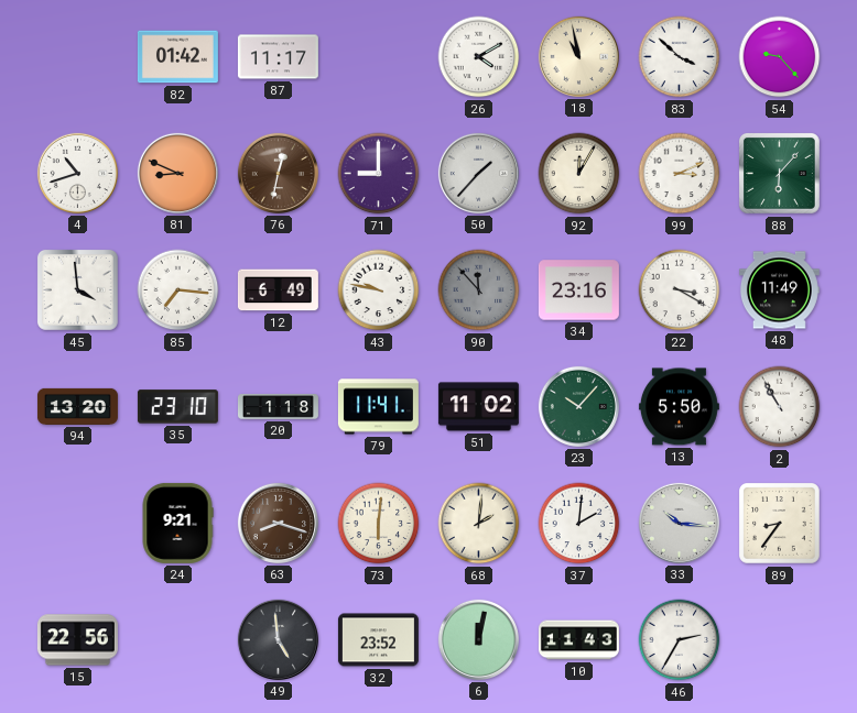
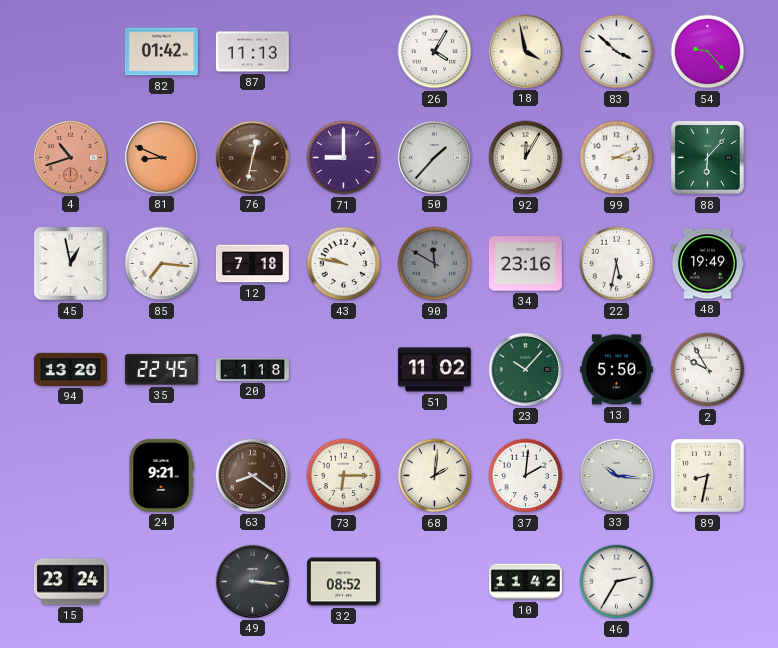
87: 11:17 -> 11:13 (252, 52)
26: 4:10 -> 4:05 (435, 52)
18: 10:58 -> 3:58 (525, 51)
4 dial: white -> salmon (70, 157)
45: 3:59 -> 12:58 (70, 263)
12: 6:49 -> 7:18 (252, 264)
90: 11:53 -> 11:50 (435, 264)
22: 3:20 -> 5:32 (617, 264)
48: 11:49 -> 19:49 (707, 264)
35: 23:10 -> 22:45 (161, 370)
79: 11:41 -> none (378, 407)
2: 10:55 -> 9:55 (708, 370)
63: 8:18 -> 8:21 (252, 475)
73: 6:01 -> 6:15 (344, 476)
89: 8:36 -> 8:32 (708, 476)
15: 22:56 -> 23:24 (70, 582)
49: 4:59 -> 3:16 (252, 581)
32: 23:52 -> 08:52 (343, 582)
6: 12:02 -> none (478, 639)
10: 11:43 -> 11:42 (525, 582)
